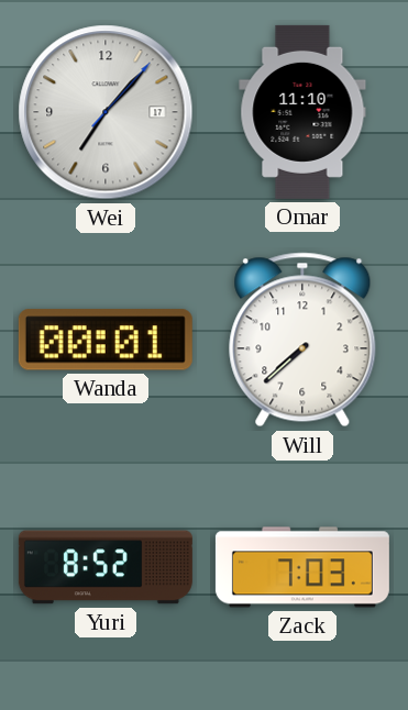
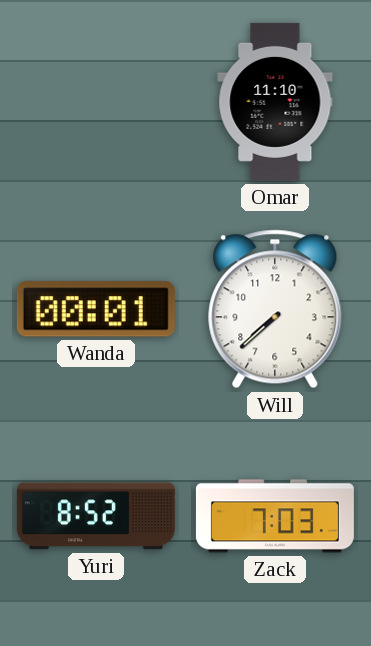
Wei: 7:07 -> none (106, 112)
